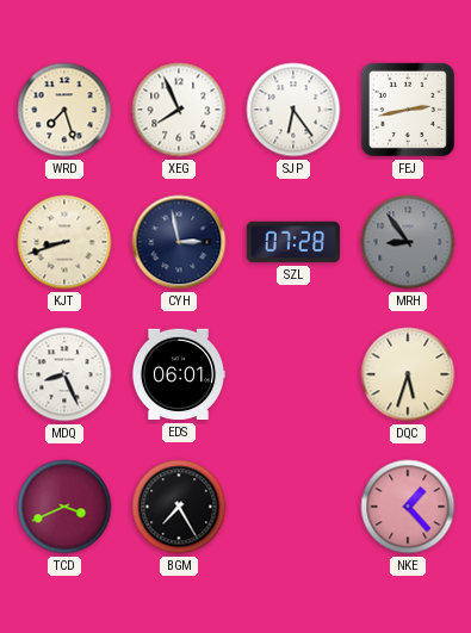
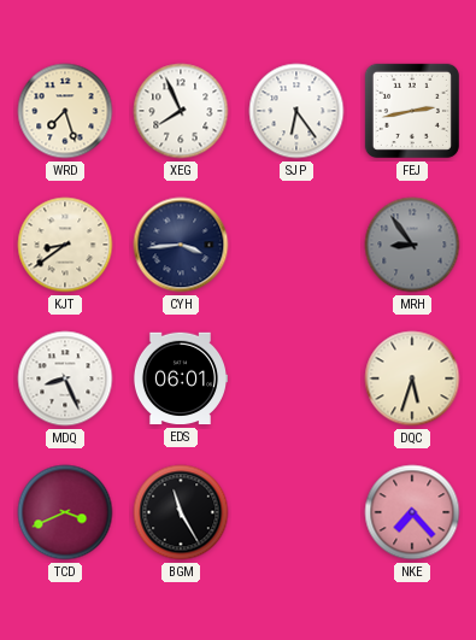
KJT: 8:42 -> 8:39 (65, 245)
CYH: 2:58 -> 3:44 (181, 245)
SZL: 07:28 -> none (292, 242)
BGM: 7:25 -> 11:25 (181, 512)
NKE: 1:23 -> 7:23 (412, 512)
